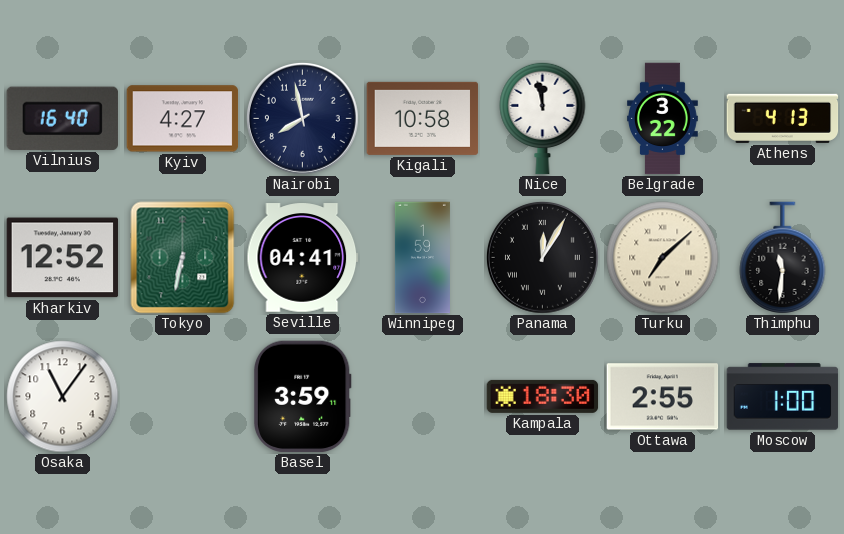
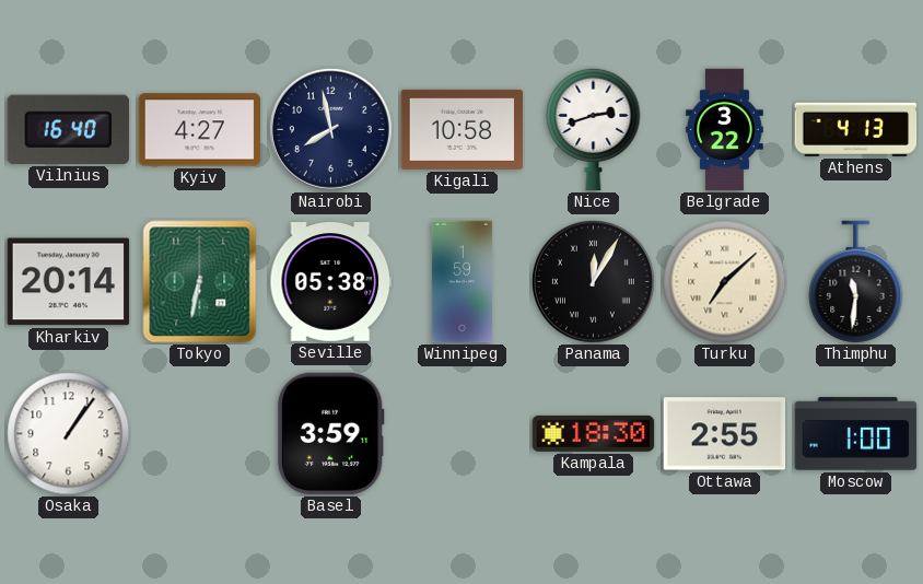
Nice: 11:58 -> 2:42 (594, 129)
Kharkiv: 12:52 -> 20:14 (69, 282)
Seville: 04:41 -> 05:38 (331, 282)
Osaka: 11:06 -> 1:06 (69, 434)
